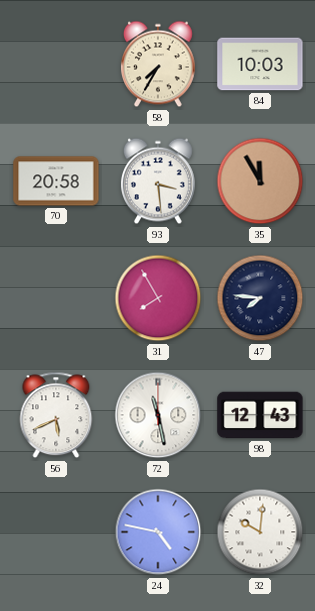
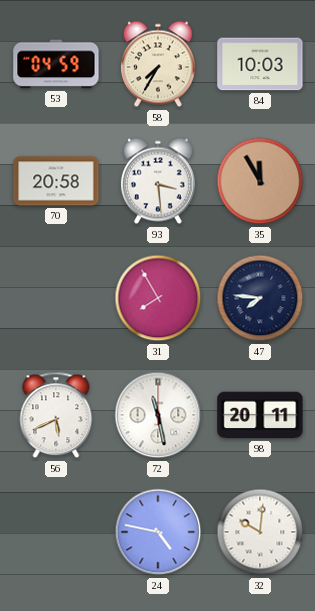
53: none -> 04:59 (56, 64)
98: 12:43 -> 20:11 (260, 415)
